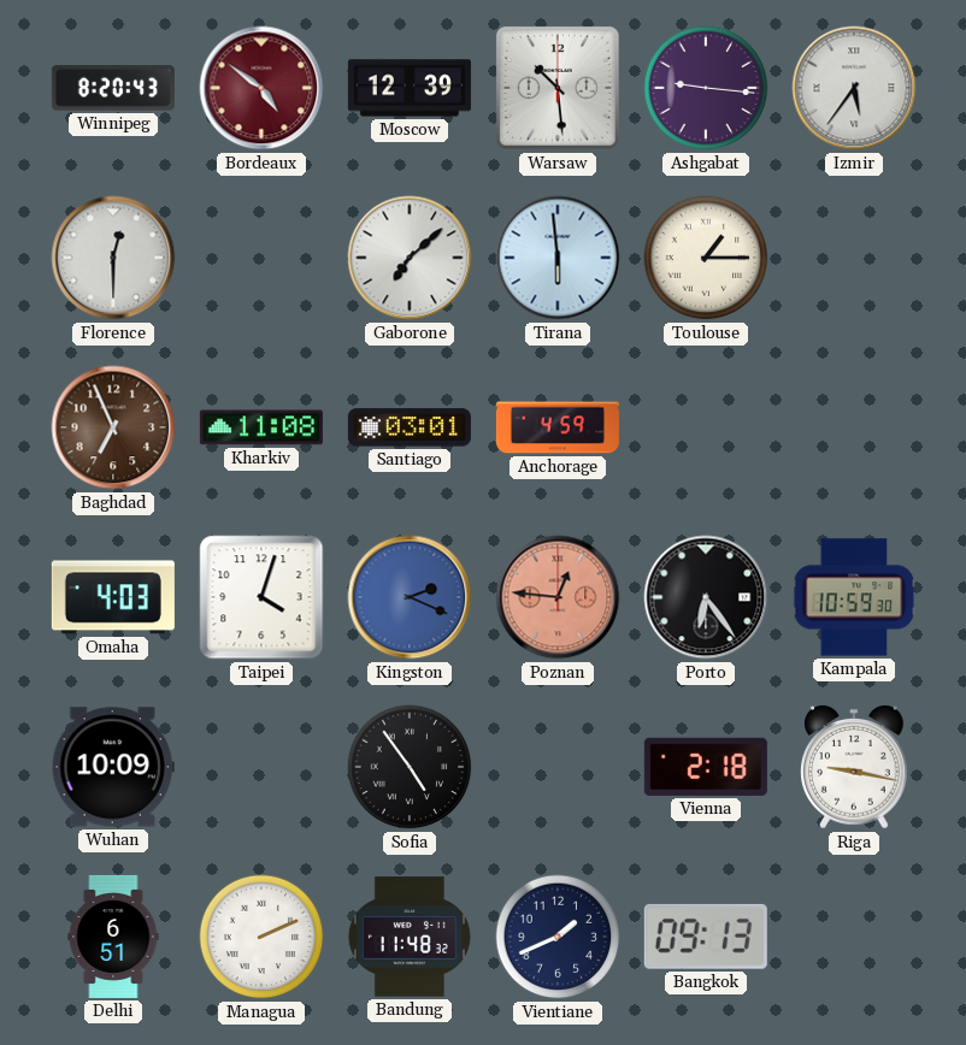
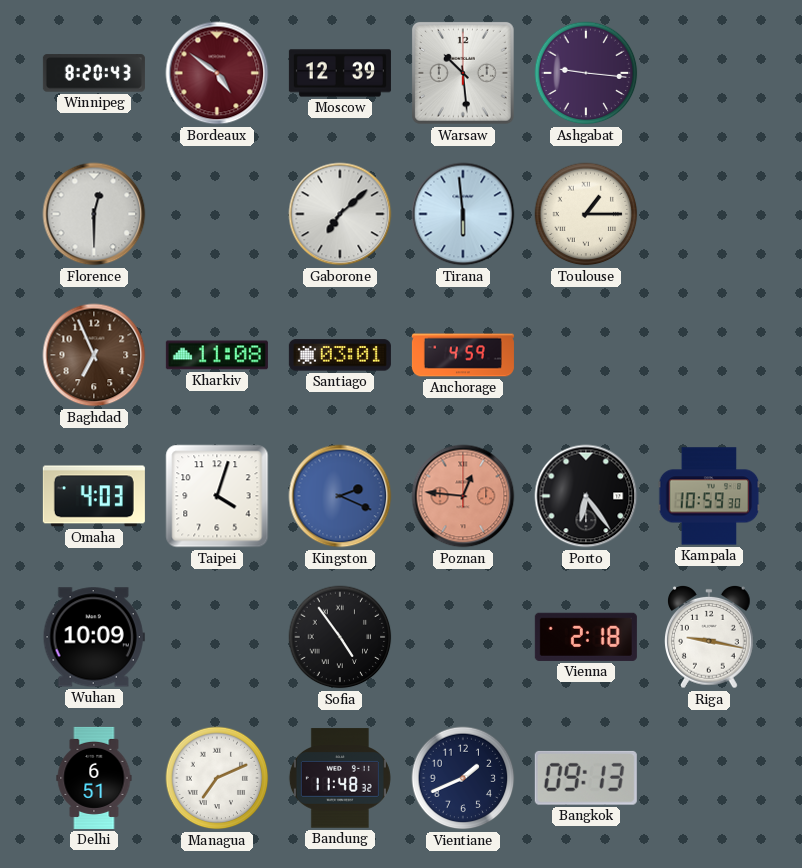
Izmir: 5:36 -> none (854, 88)
Managua: 2:11 -> 7:11 (217, 778)
